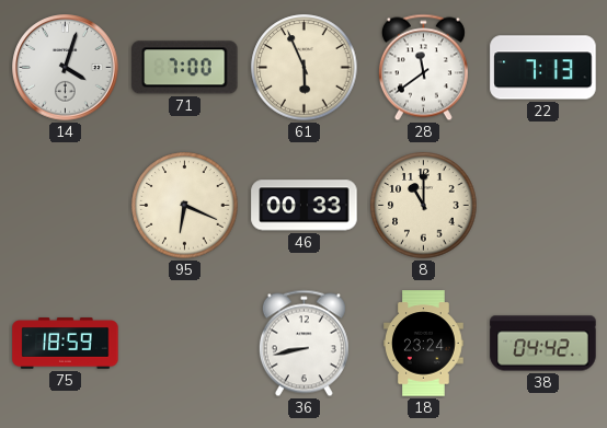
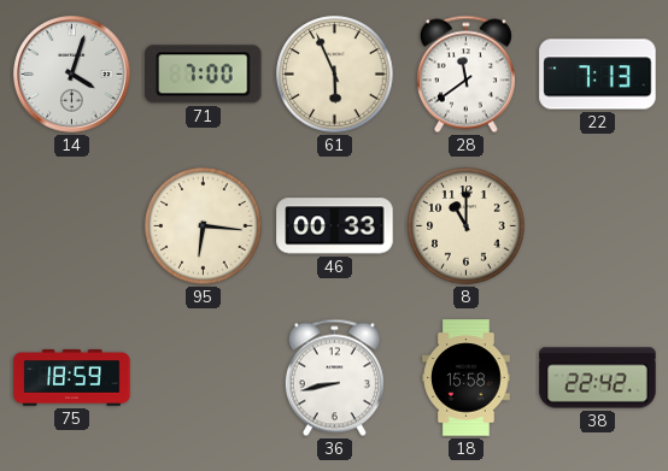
95: 6:19 -> 6:16 (204, 226)
18: 23:24 -> 15:58 (467, 378)
38: 04:42 -> 22:42 (598, 378)
